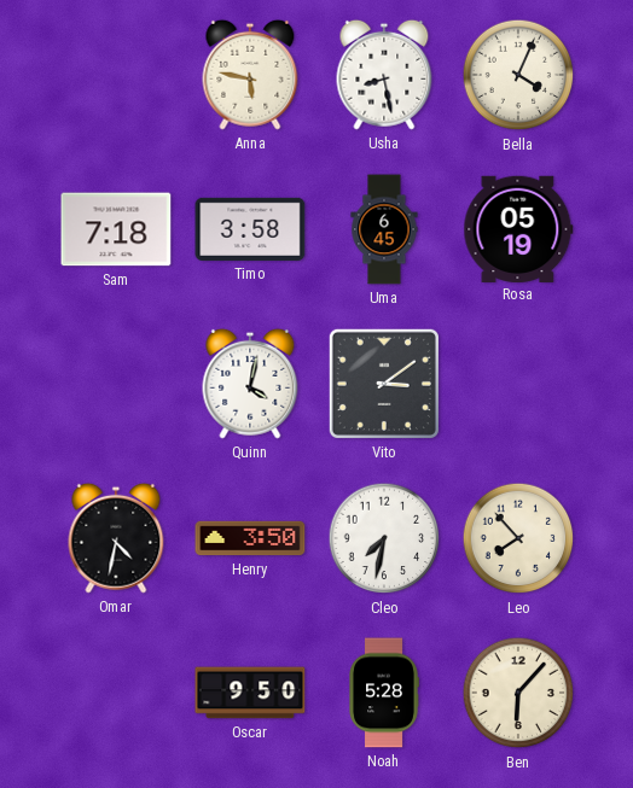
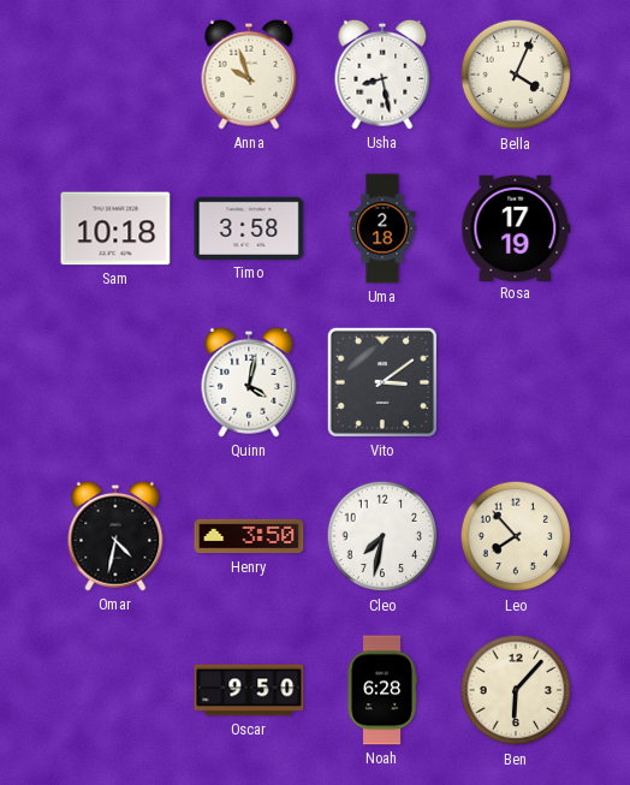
Anna: 5:47 -> 9:57 (249, 75)
Sam: 7:18 -> 10:18 (115, 228)
Uma: 6:45 -> 2:18 (382, 228)
Rosa: 05:19 -> 17:19 (516, 227)
Noah: 5:28 -> 6:28 (382, 690)
